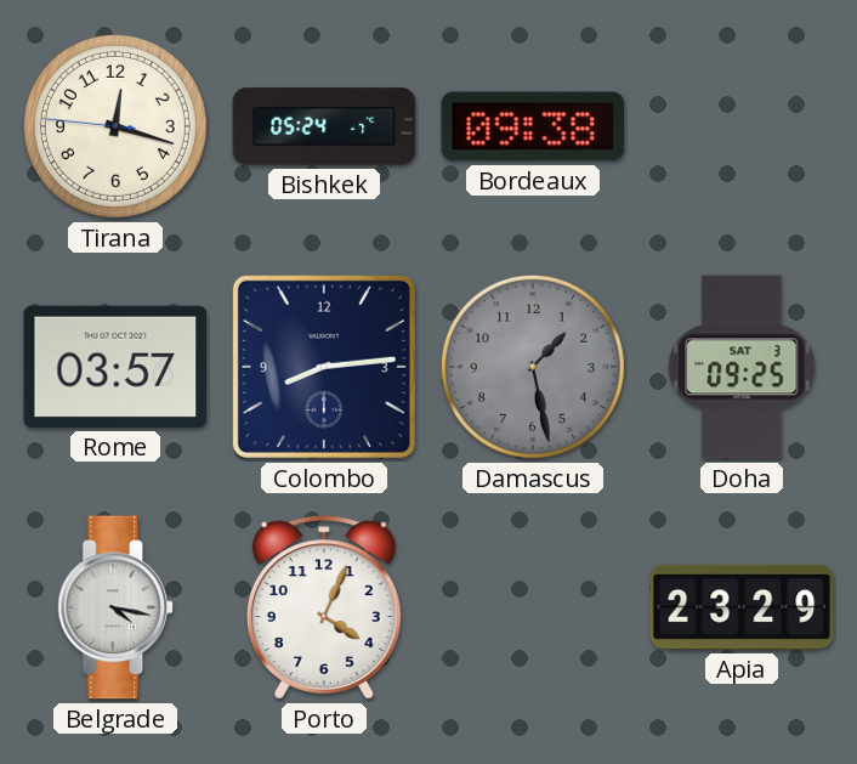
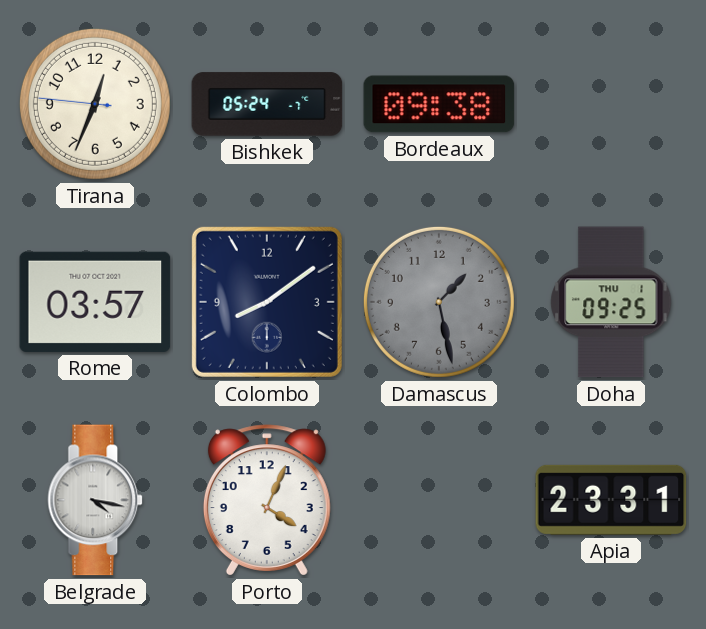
Tirana: 12:17 -> 12:33 (95, 104)
Colombo: 8:14 -> 8:09 (267, 302)
Doha date: SAT 3 -> THU 1 (611, 302)
Apia: 23:29 -> 23:31 (611, 500)
